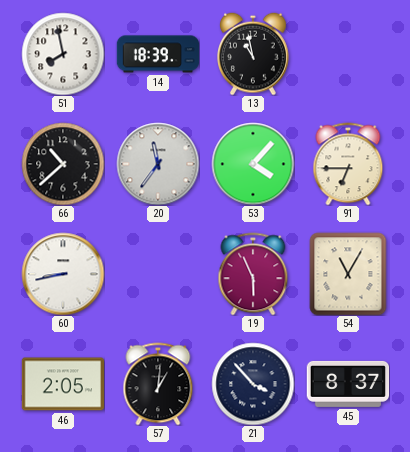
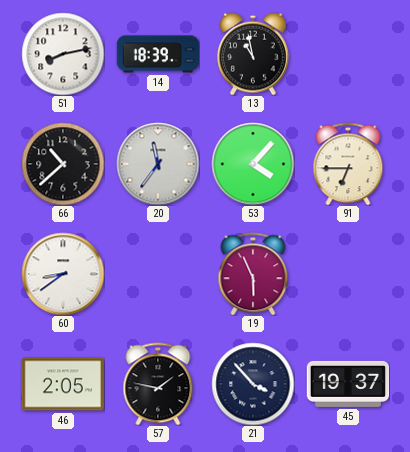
51: 7:58 -> 8:13 (63, 54)
60: 8:43 -> 8:39 (63, 274)
54: 11:05 -> none (348, 274)
57: 1:01 -> 1:47 (158, 384)
45: 8:37 -> 19:37 (348, 384)
